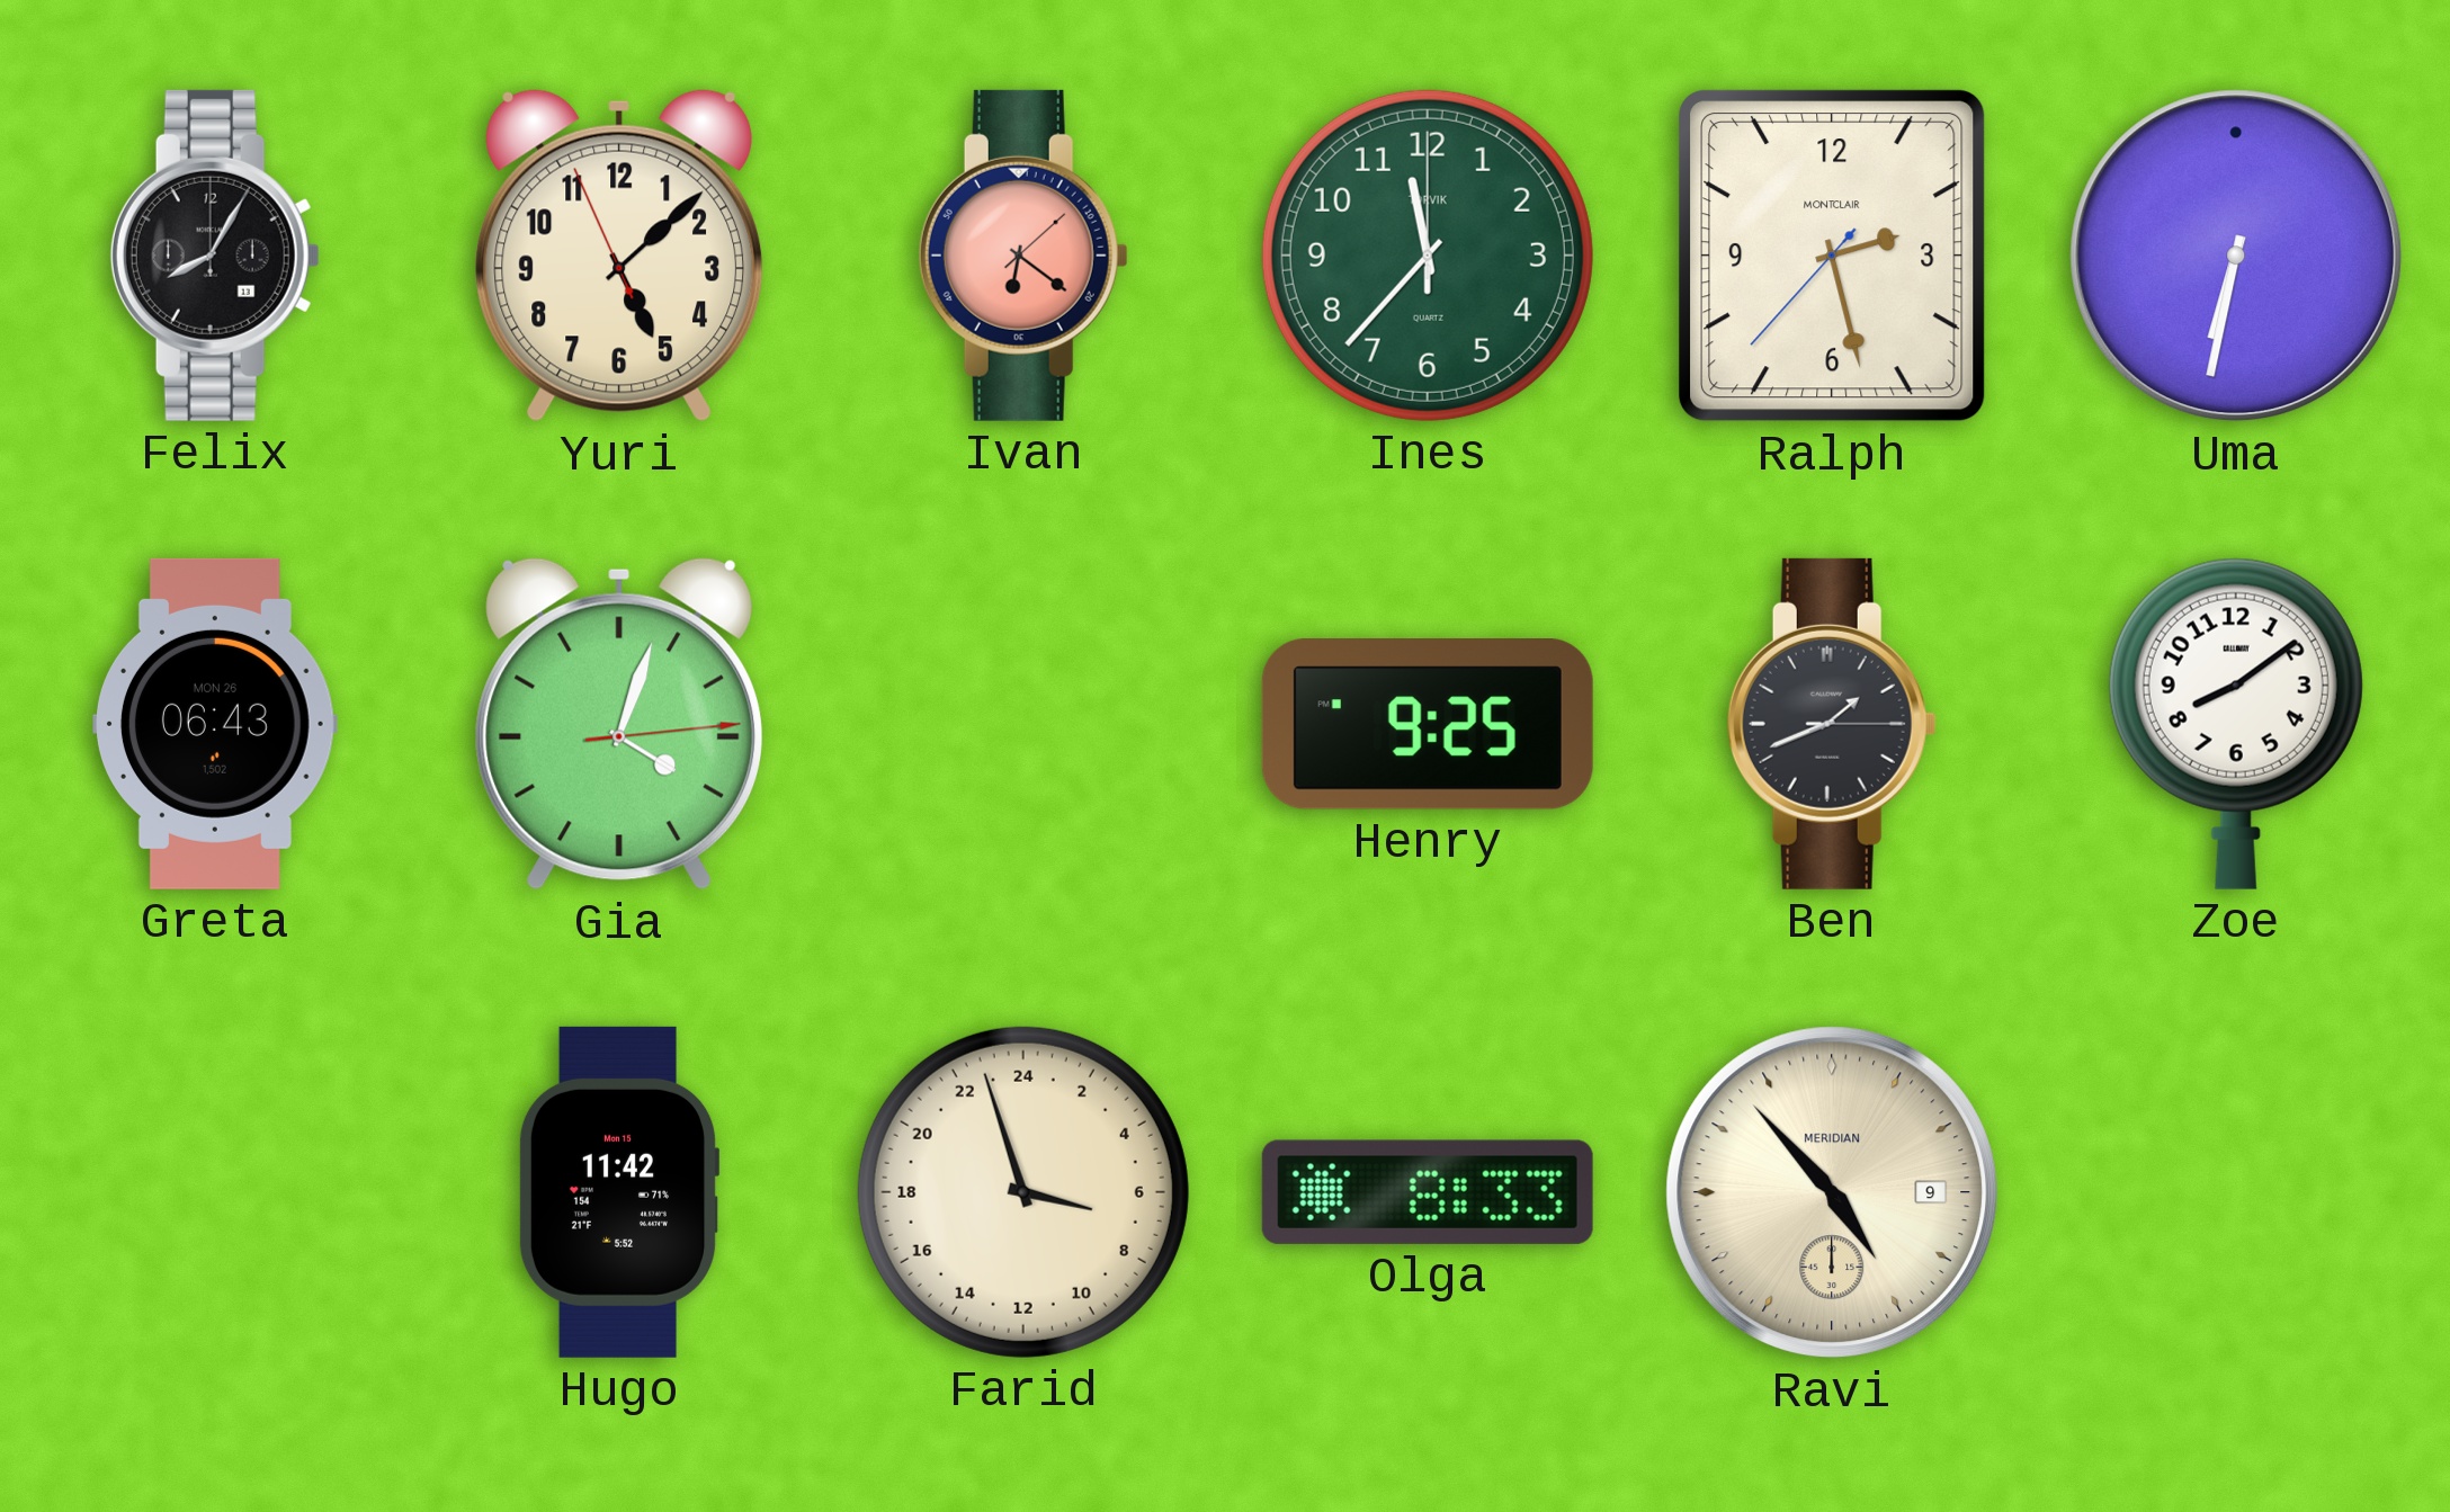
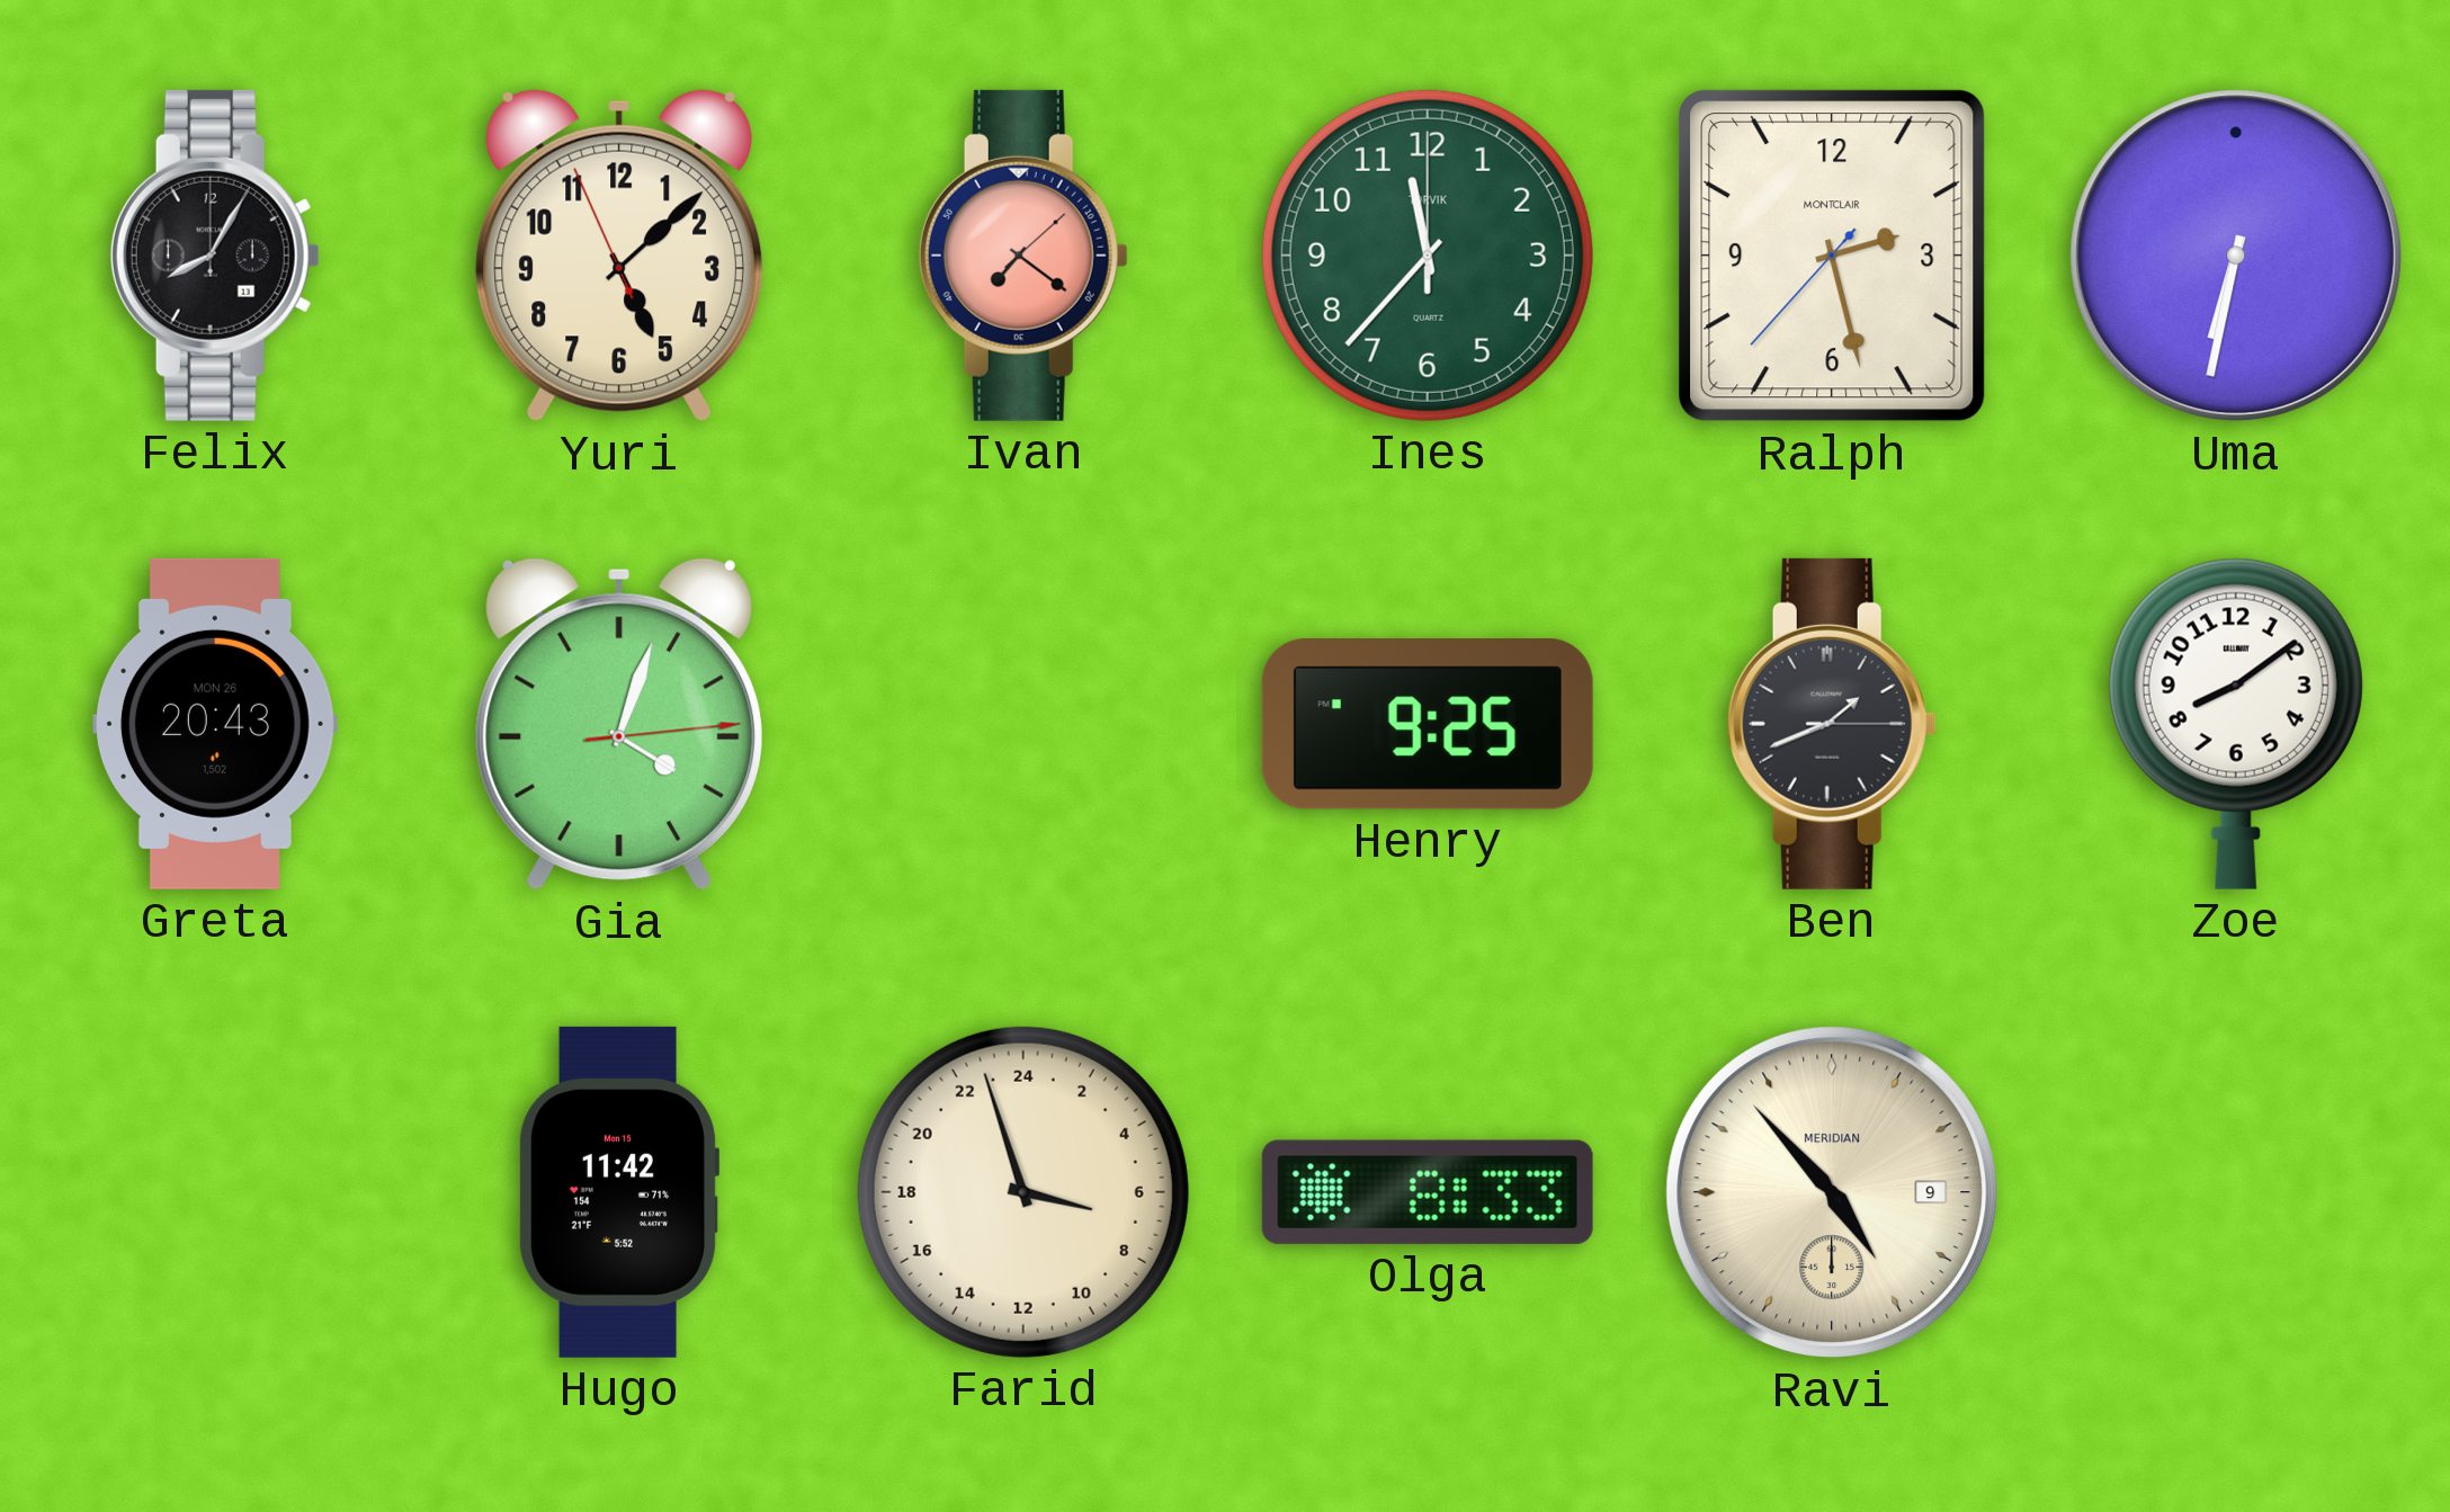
Ivan: 6:21 -> 7:21 (1023, 256)
Greta: 06:43 -> 20:43 (216, 724)
